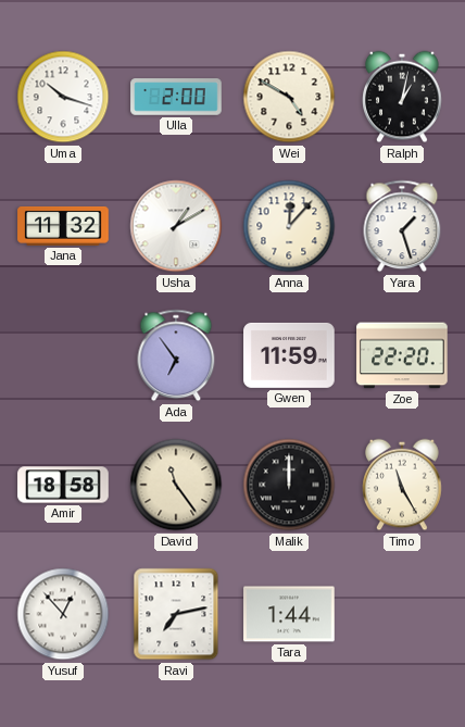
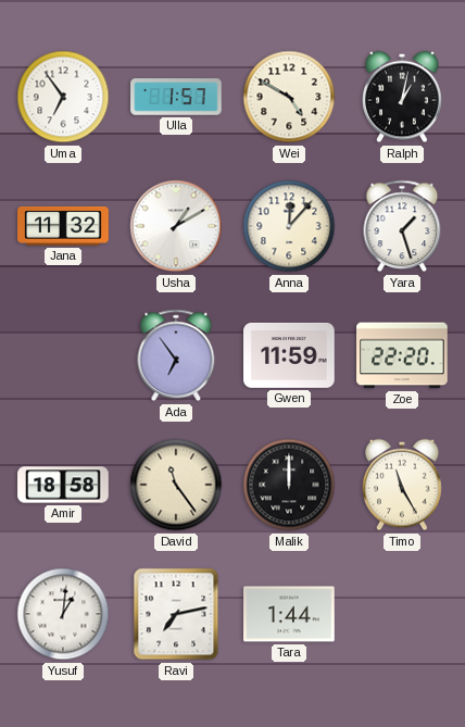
Uma: 10:18 -> 6:54 (63, 97)
Ulla: 2:00 -> 1:57 (176, 97)
Yusuf: 12:53 -> 1:01 (63, 614)
